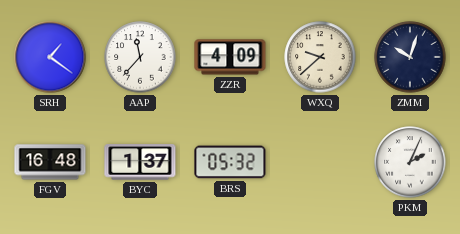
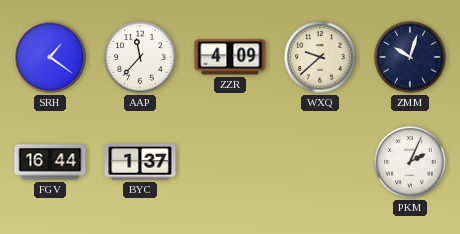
FGV: 16:48 -> 16:44 (50, 162)
BRS: 05:32 -> none (230, 162)
